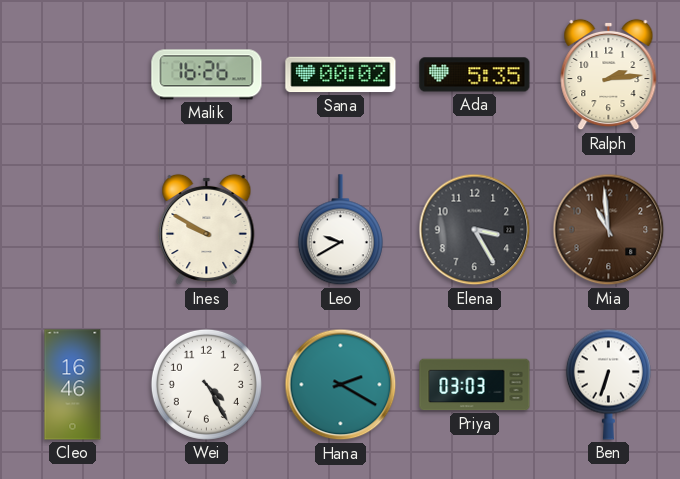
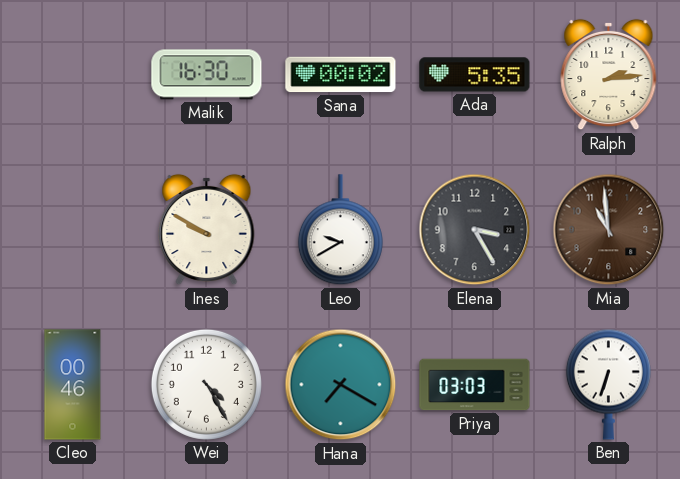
Malik: 16:26 -> 16:30 (207, 75)
Cleo: 16:46 -> 00:46 (73, 385)
Hana: 2:20 -> 7:20 (341, 385)
